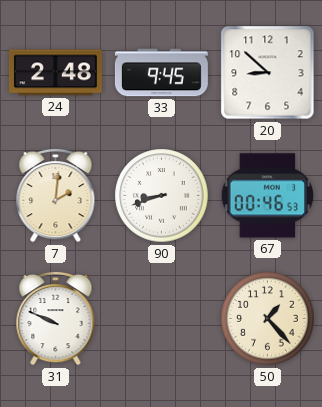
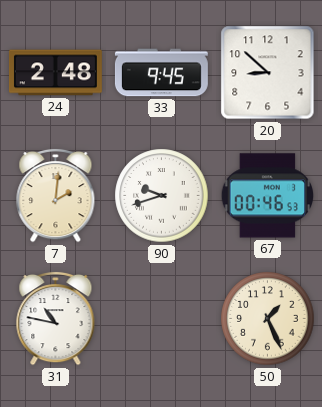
90: 8:42 -> 9:42 (162, 196)
31: 9:49 -> 10:47 (56, 318)
50: 1:23 -> 1:26 (268, 319)
